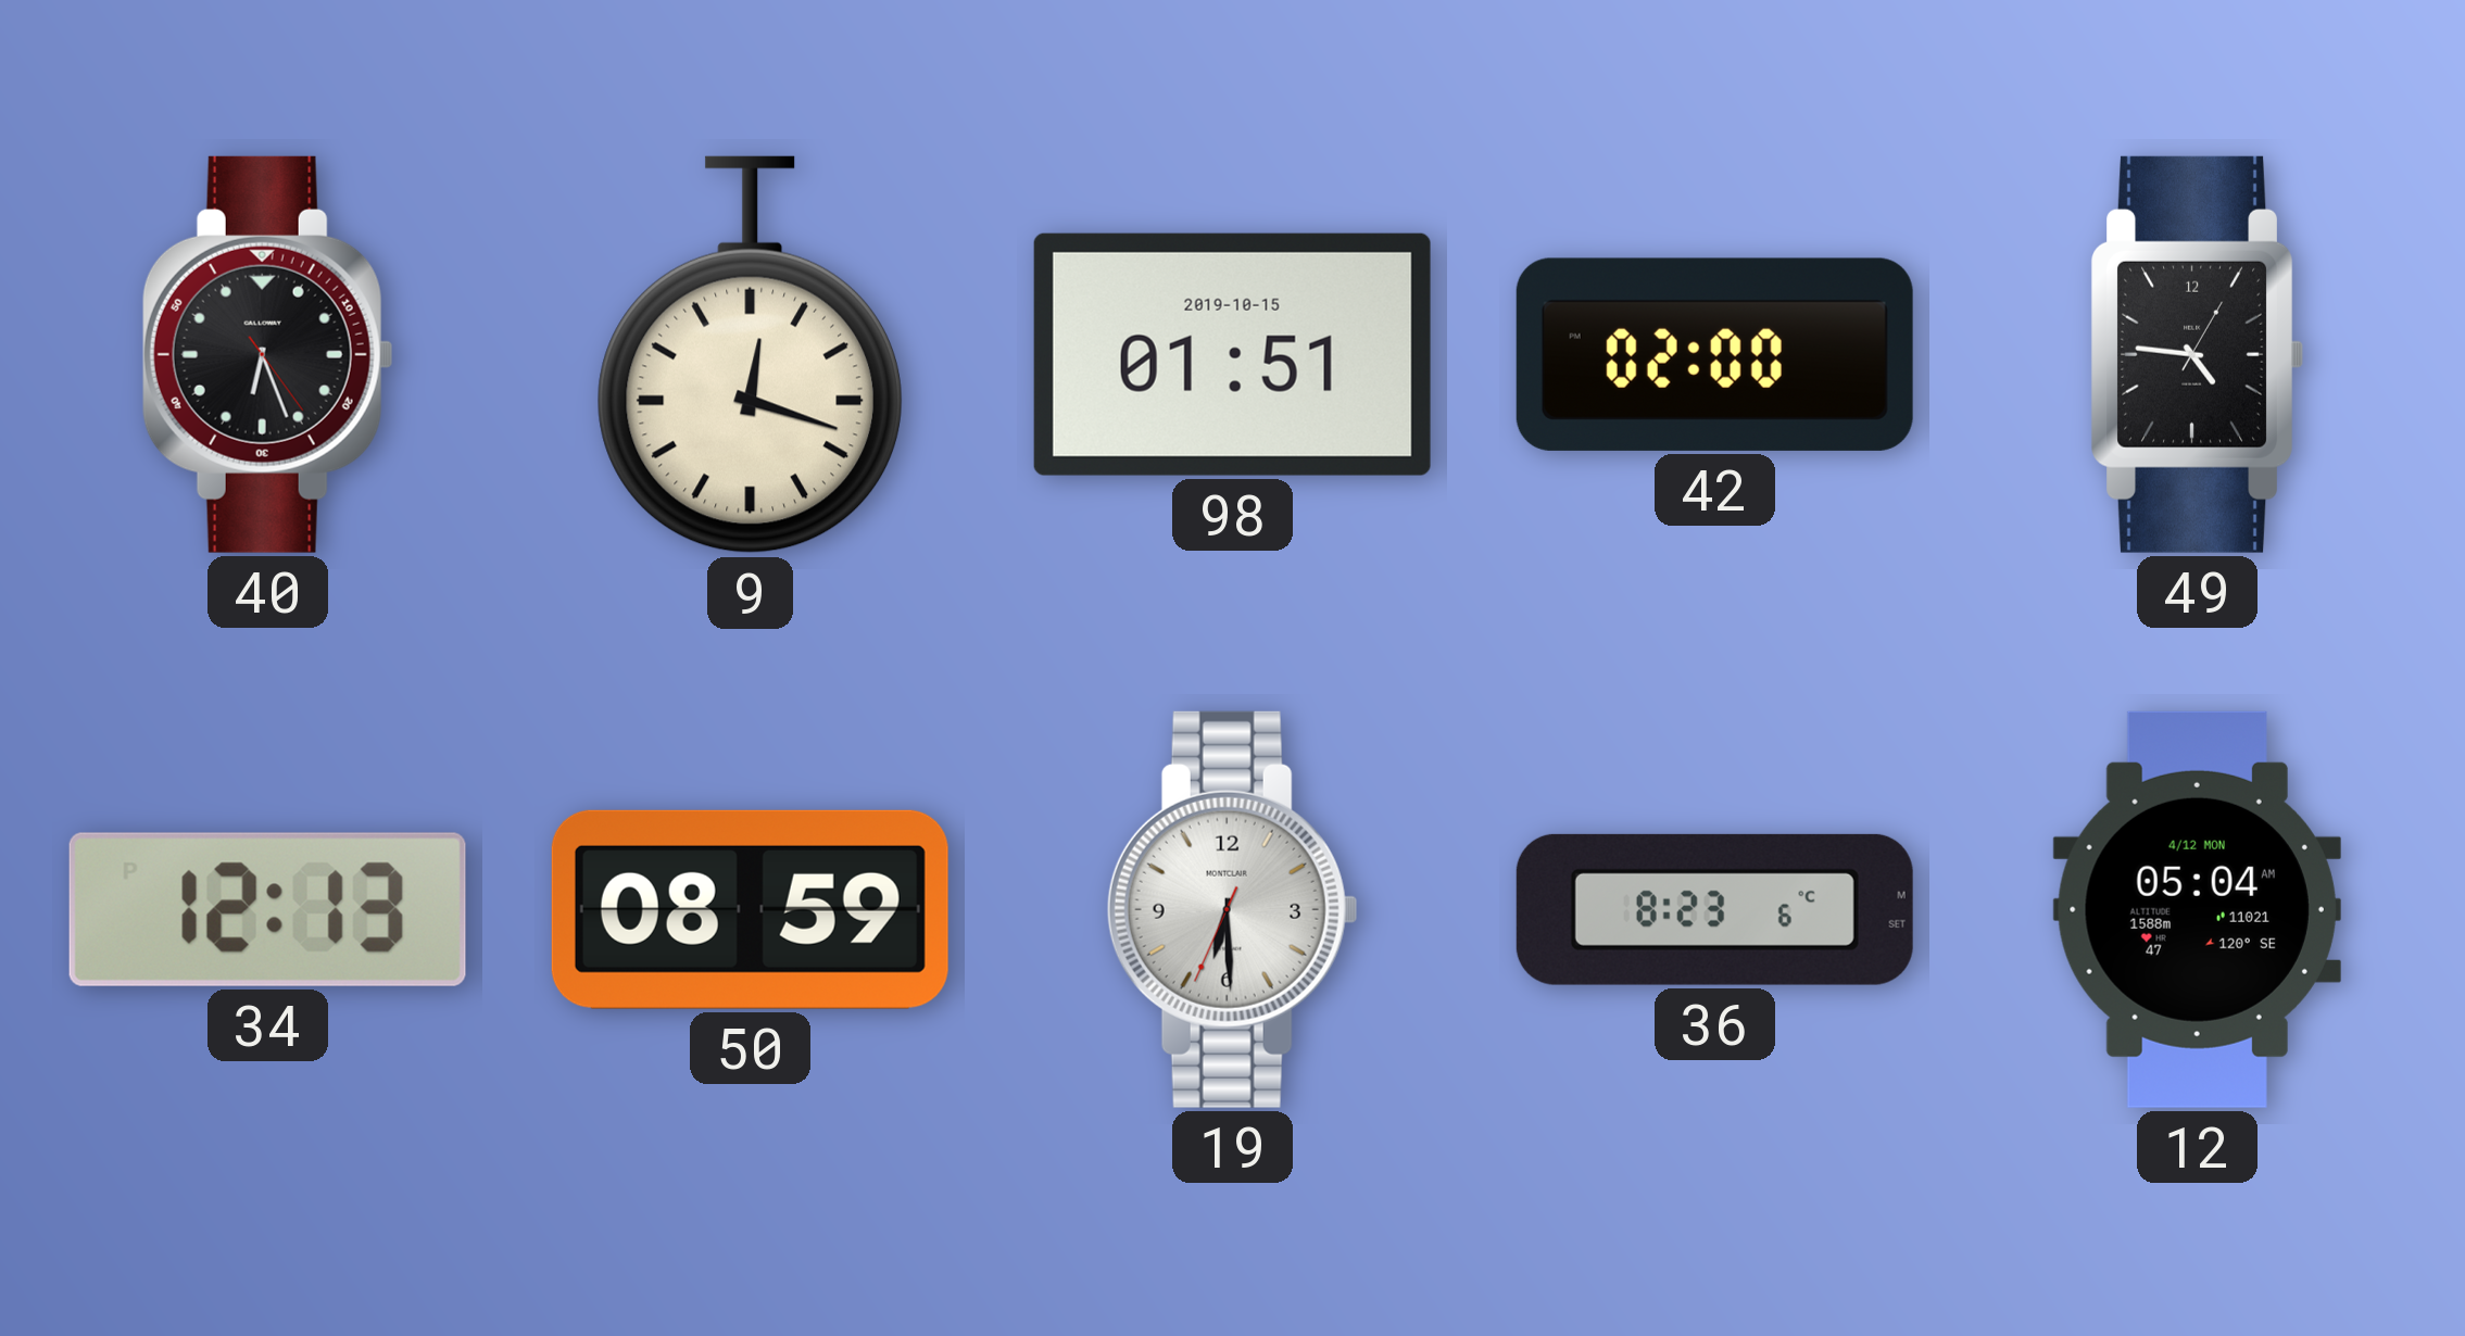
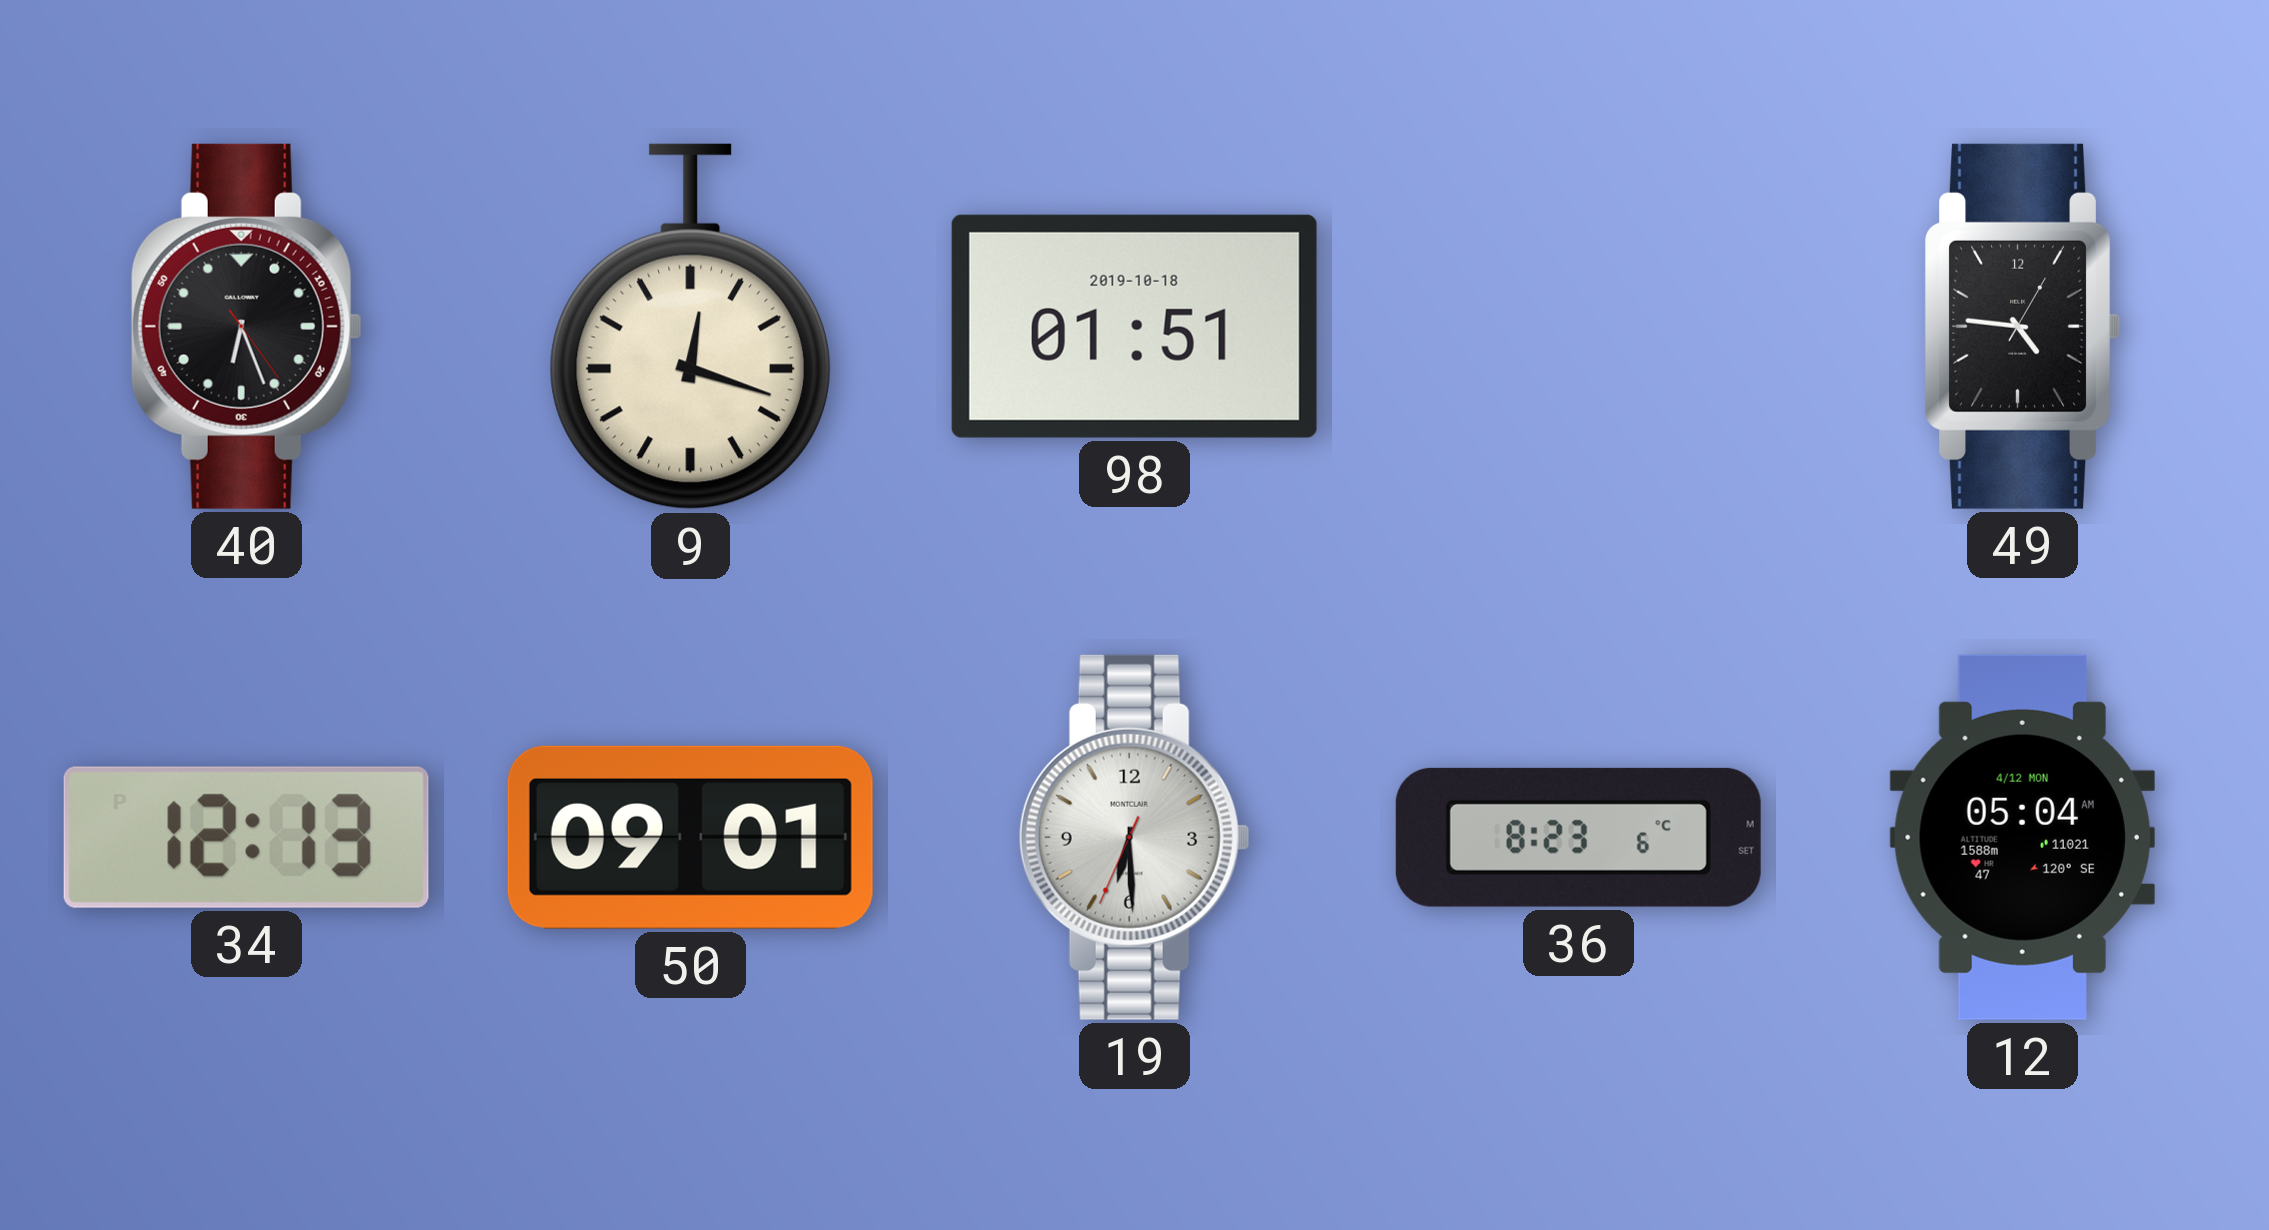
98 date: 2019-10-15 -> 2019-10-18 (1134, 326)
42: 02:00 -> none (1714, 354)
50: 08:59 -> 09:01 (690, 837)
